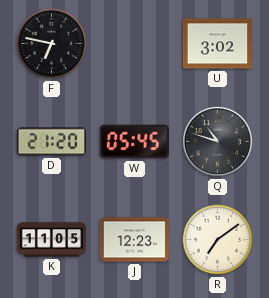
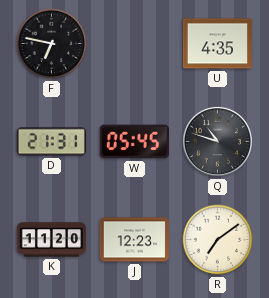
U: 3:02 -> 4:35 (217, 44)
D: 21:20 -> 21:31 (51, 142)
K: 11:05 -> 11:20 (51, 240)
